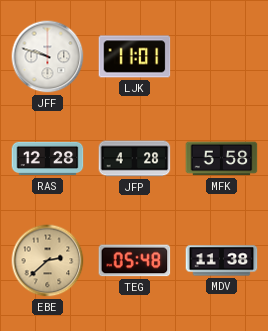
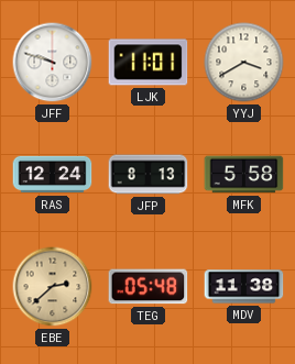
YYJ: none -> 3:40 (244, 63)
RAS: 12:28 -> 12:24 (53, 175)
JFP: 4:28 -> 8:13 (149, 175)
